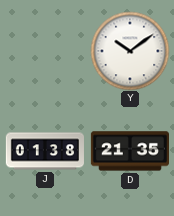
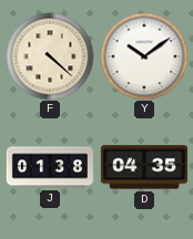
F: none -> 4:22 (50, 56)
D: 21:35 -> 04:35 (143, 167)
